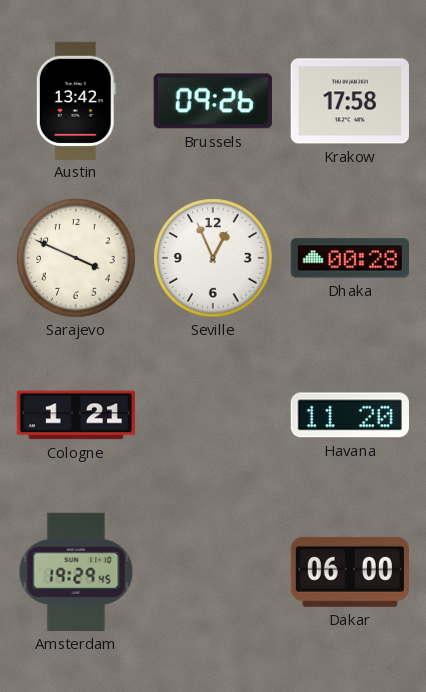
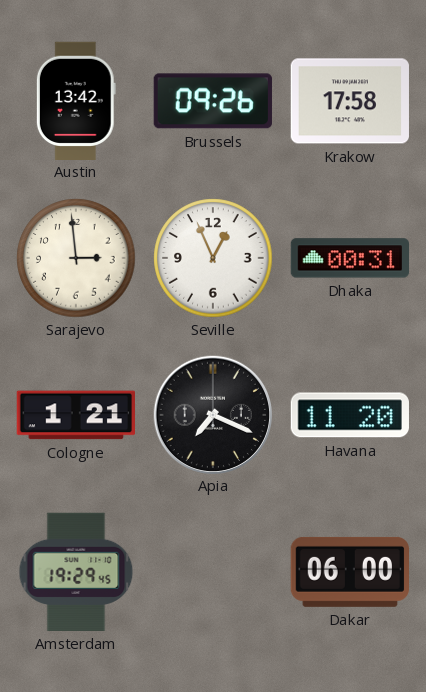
Sarajevo: 3:49 -> 2:59 (76, 258)
Dhaka: 00:28 -> 00:31 (349, 258)
Apia: none -> 7:19 (212, 414)
